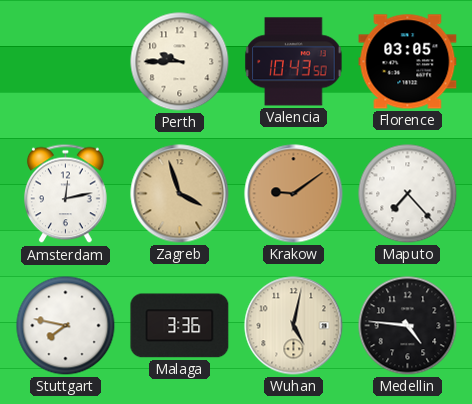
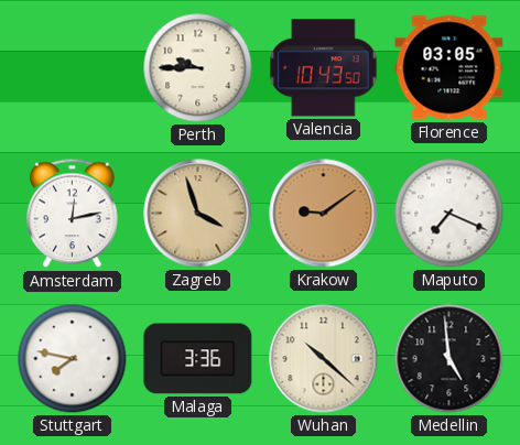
Maputo: 7:23 -> 7:19 (449, 214)
Wuhan: 5:02 -> 10:22 (324, 359)
Medellin: 4:46 -> 4:59 (449, 359)
